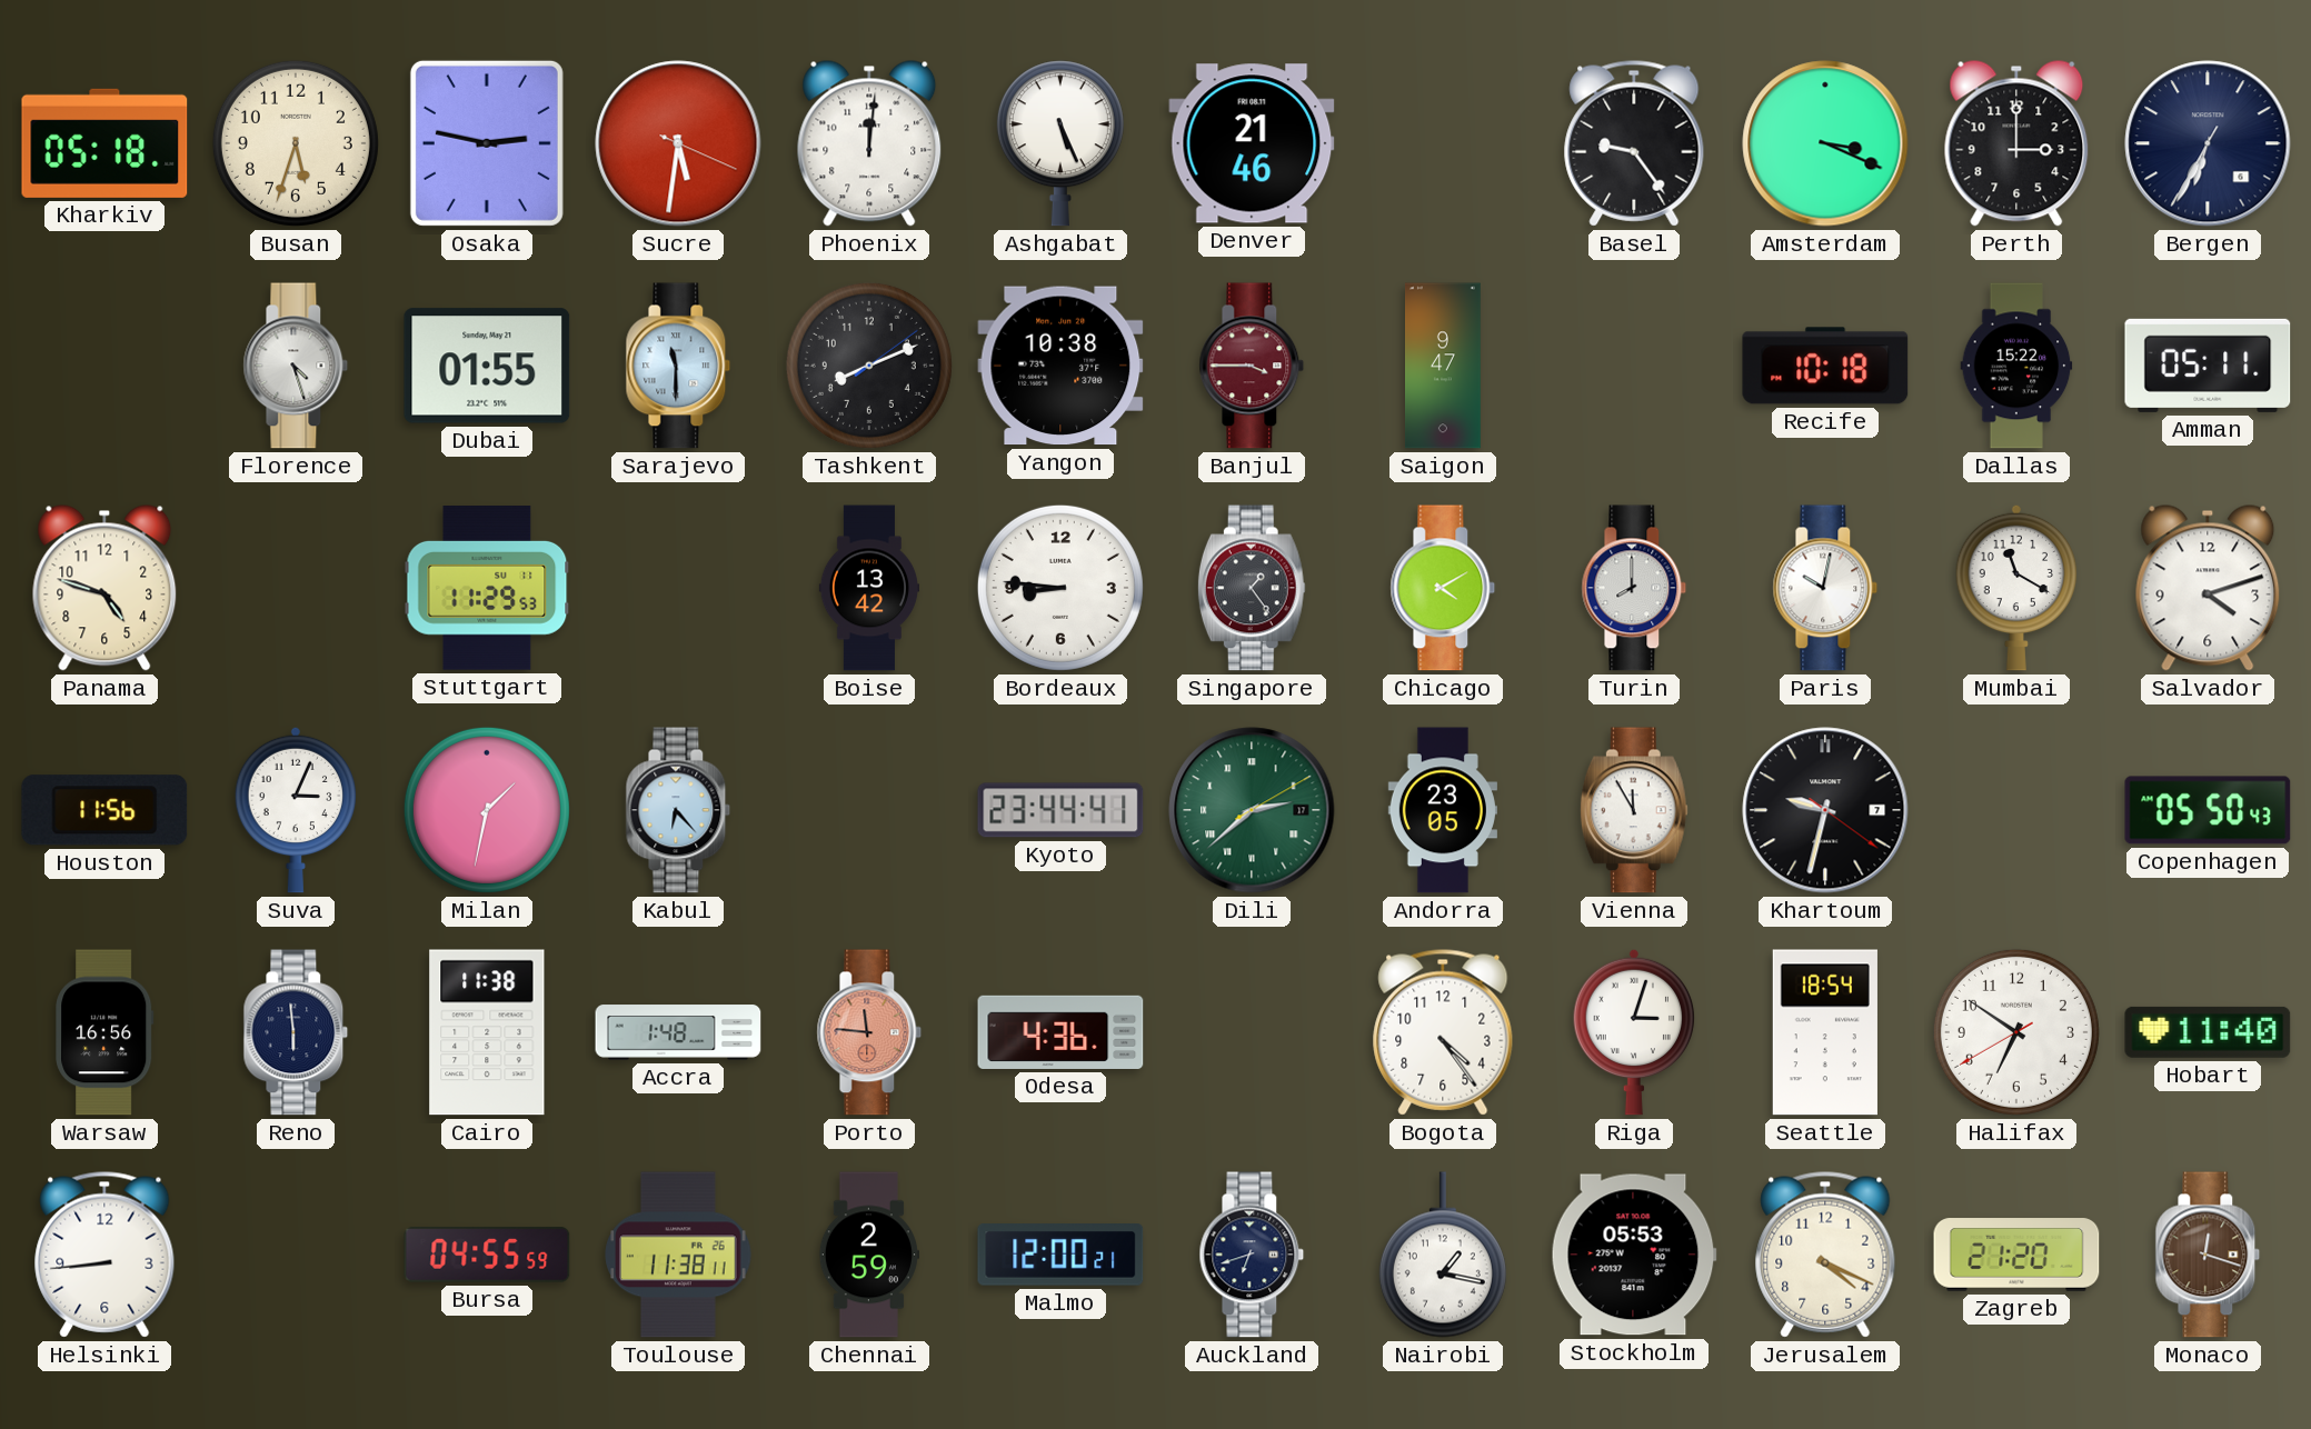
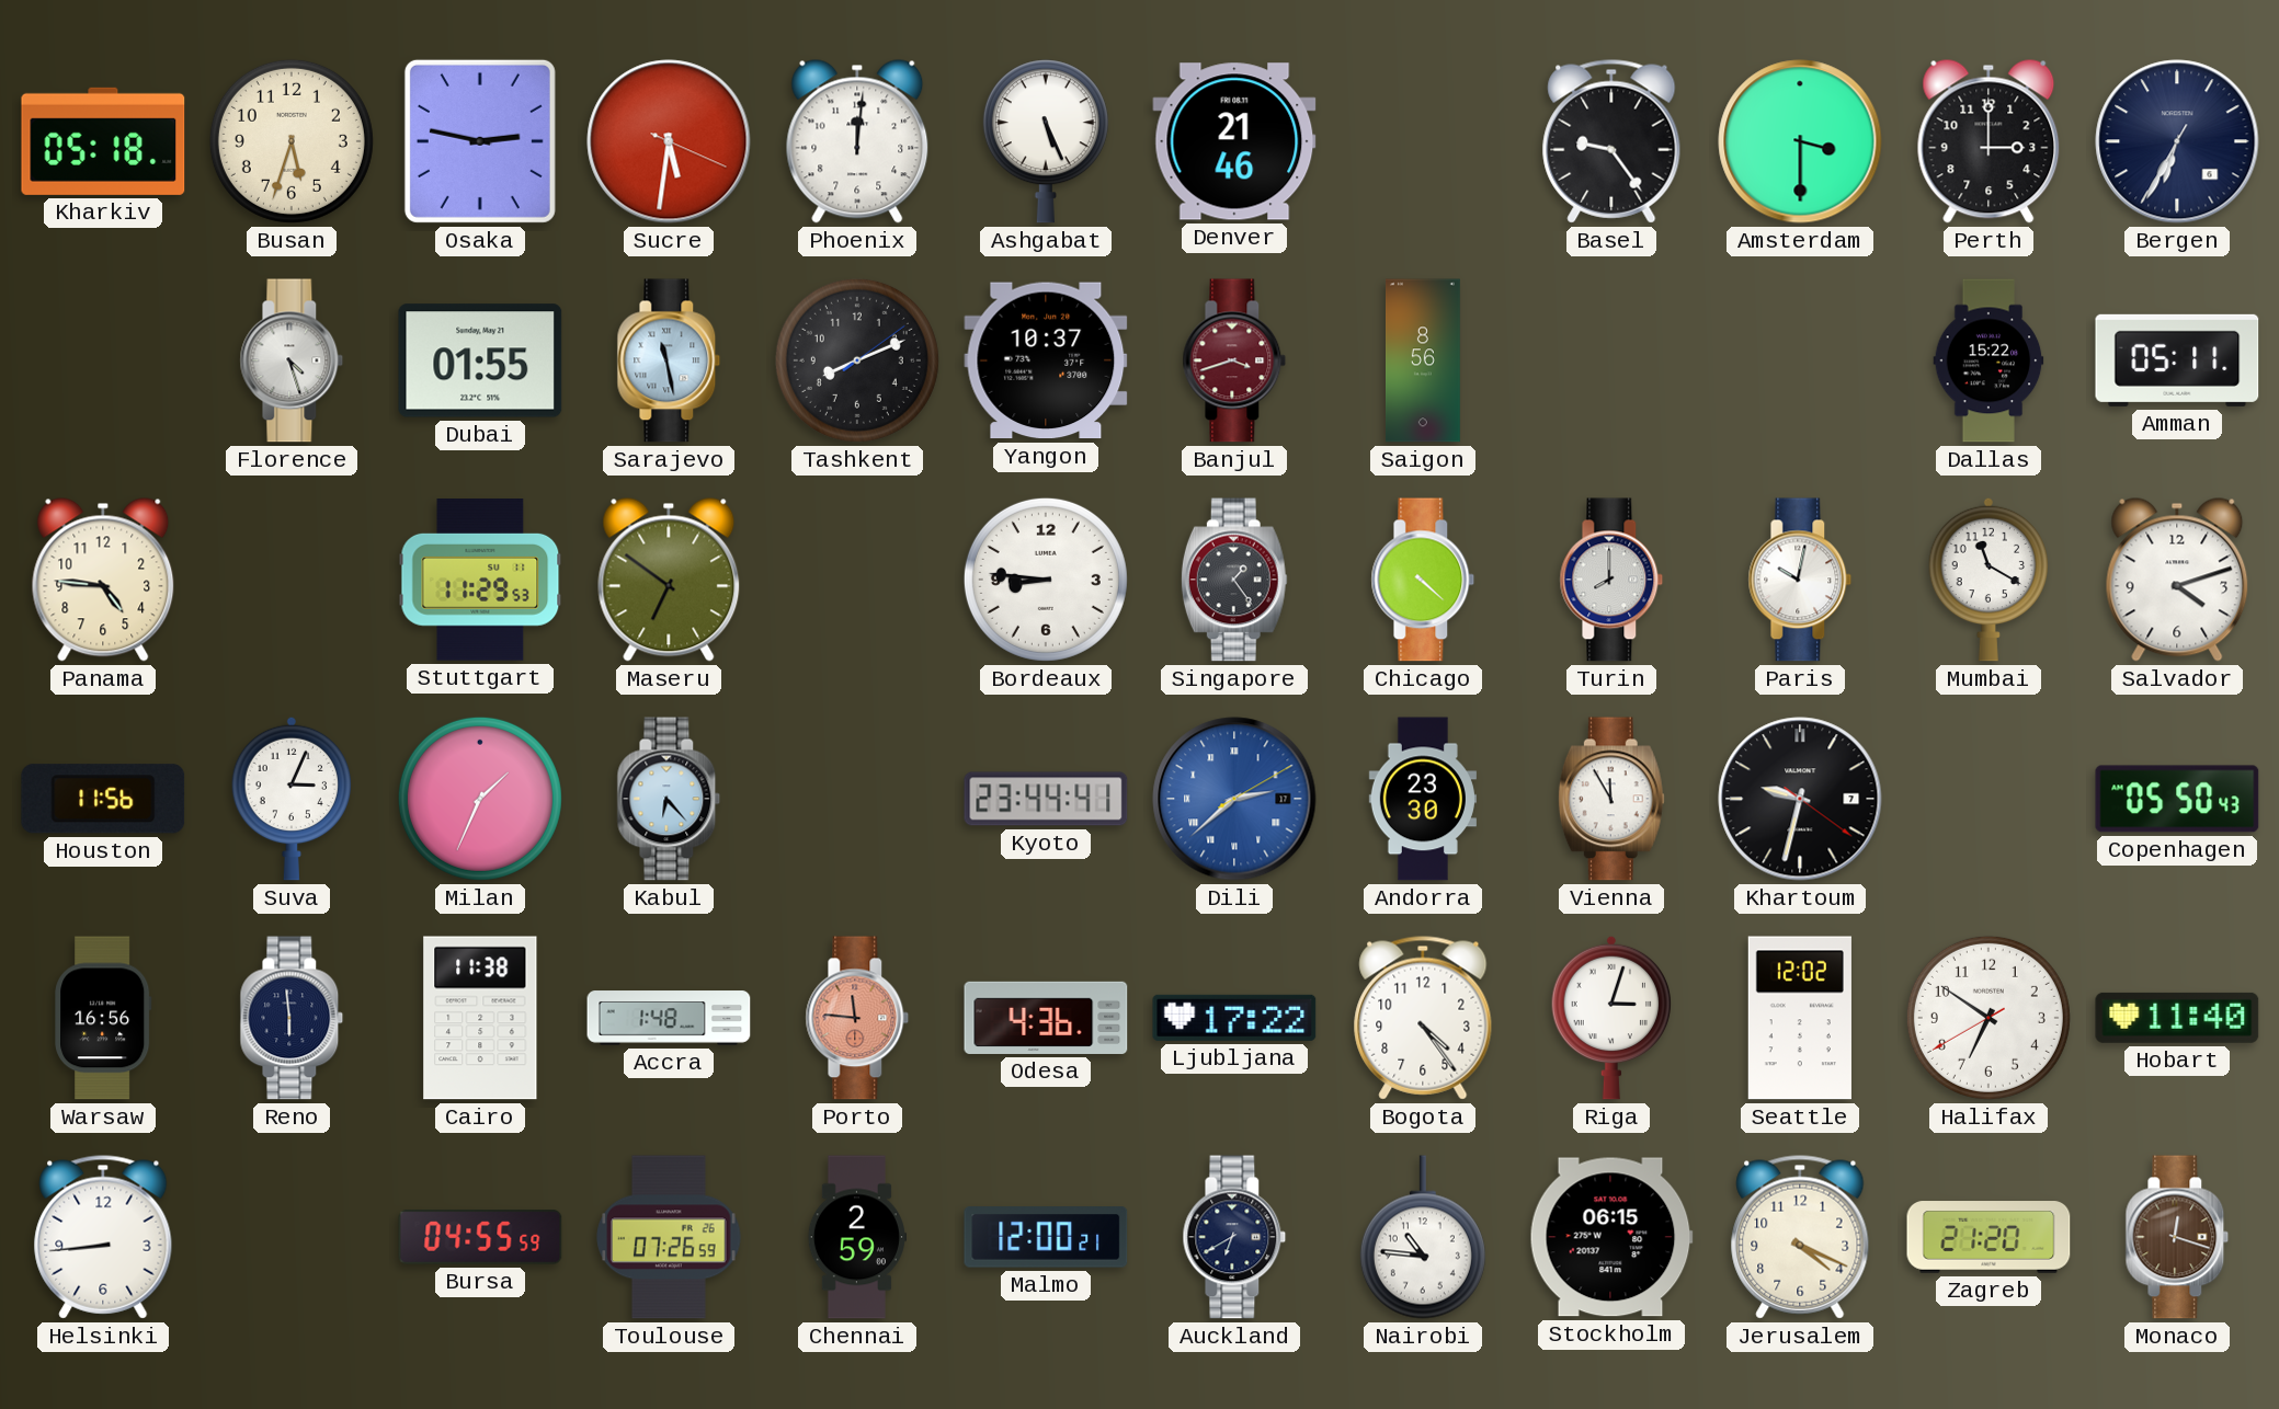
Amsterdam: 3:19 -> 3:30 (1800, 141)
Sarajevo: 11:30 -> 11:28 (669, 360)
Yangon: 10:38 -> 10:37 (1046, 360)
Banjul: 3:45 -> 3:42 (1234, 360)
Saigon: 9:47 -> 8:56 (1424, 360)
Recife: 10:18 -> none (1825, 366)
Panama: 4:48 -> 4:46 (103, 580)
Maseru: none -> 6:51 (669, 580)
Boise: 13:42 -> none (868, 588)
Chicago: 4:10 -> 4:22 (1423, 580)
Milan: 1:32 -> 1:34 (480, 799)
Dili dial: green -> blue (1234, 799)
Andorra: 23:05 -> 23:30 (1423, 799)
Ljubljana: none -> 17:22 (1234, 1018)
Seattle: 18:54 -> 12:02 (1800, 1018)
Toulouse: 11:38 -> 07:26 (669, 1237)
Auckland: 6:42 -> 6:40 (1234, 1237)
Nairobi: 1:17 -> 10:46 (1423, 1237)
Stockholm: 05:53 -> 06:15 (1611, 1237)
